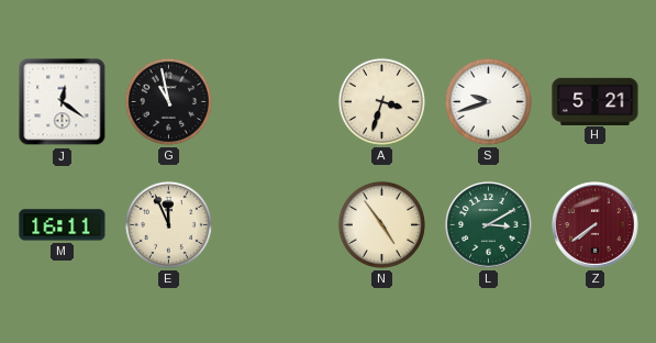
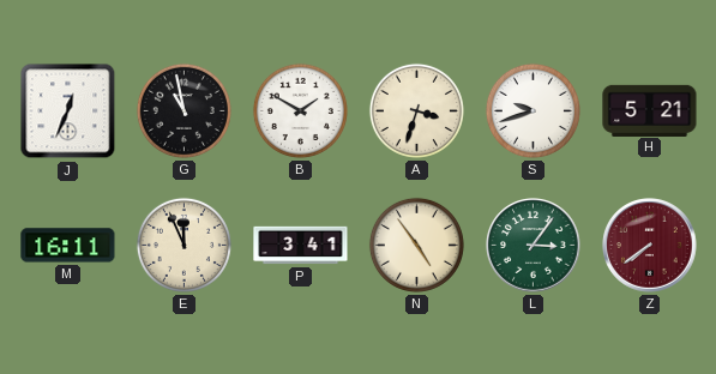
J: 12:21 -> 12:34 (68, 111)
B: none -> 1:50 (300, 110)
P: none -> 3:41 (301, 246)
L: 3:10 -> 3:06 (534, 246)
